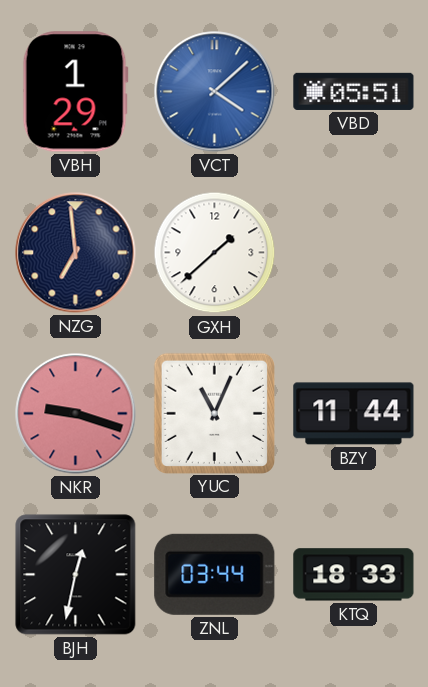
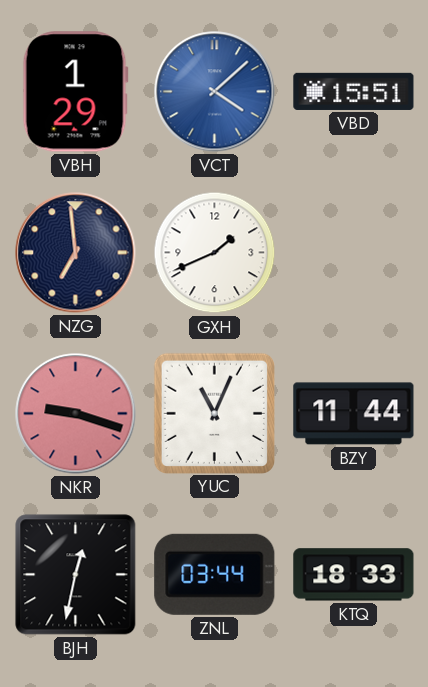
VBD: 05:51 -> 15:51 (354, 91)
GXH: 1:38 -> 1:41 (215, 253)
